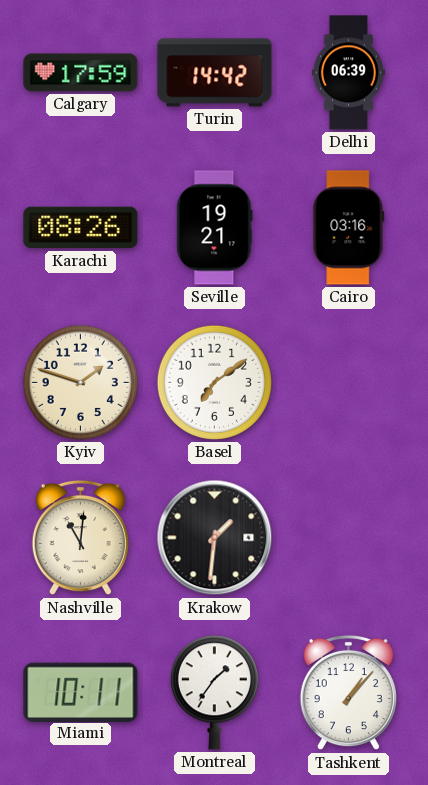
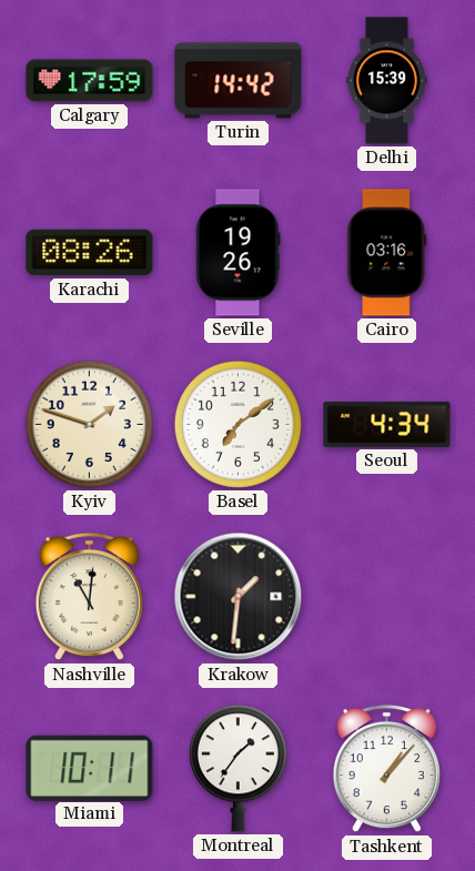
Delhi: 06:39 -> 15:39 (386, 81)
Seville: 19:21 -> 19:26 (239, 253)
Seoul: none -> 4:34 (387, 424)
